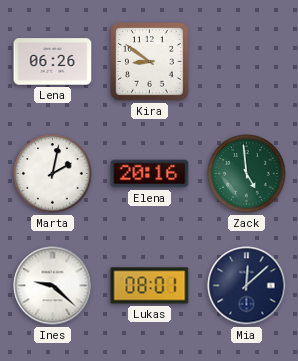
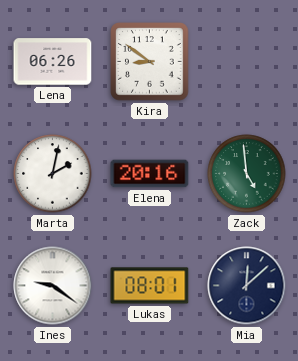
Ines: 9:22 -> 9:21 (53, 286)
